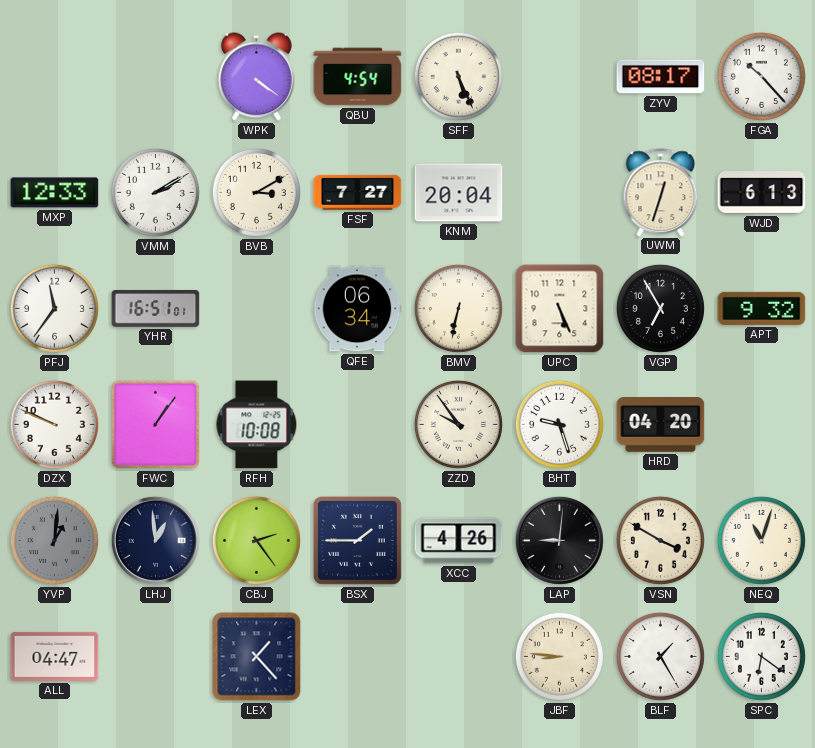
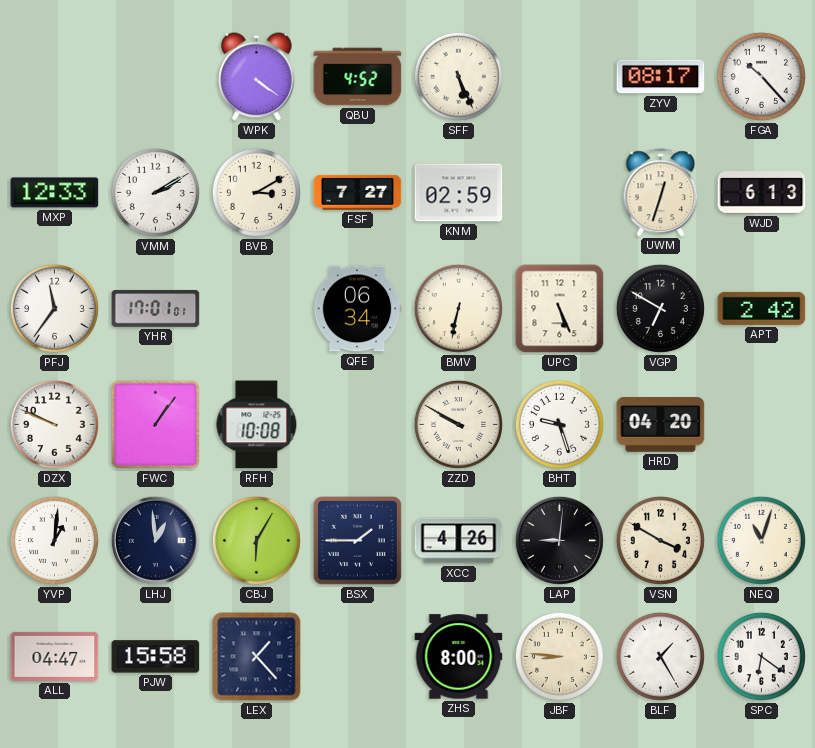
QBU: 4:54 -> 4:52 (358, 77)
KNM: 20:04 -> 02:59 (459, 193)
YHR: 16:51 -> 17:01 (156, 308)
VGP: 6:55 -> 6:50 (660, 308)
APT: 9:32 -> 2:42 (762, 308)
ZZD: 9:54 -> 9:50 (458, 424)
YVP dial: grey -> white (54, 540)
CBJ: 2:24 -> 6:05 (256, 540)
PJW: none -> 15:58 (156, 657)
ZHS: none -> 8:00 (459, 657)
